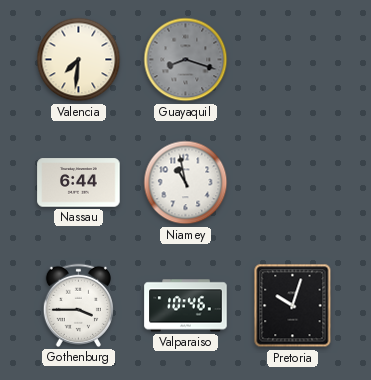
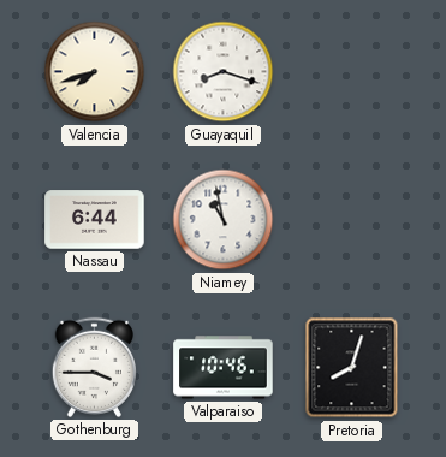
Valencia: 7:31 -> 7:42 (95, 72)
Guayaquil dial: grey -> white (224, 72)
Pretoria: 10:03 -> 8:03 (352, 368)
